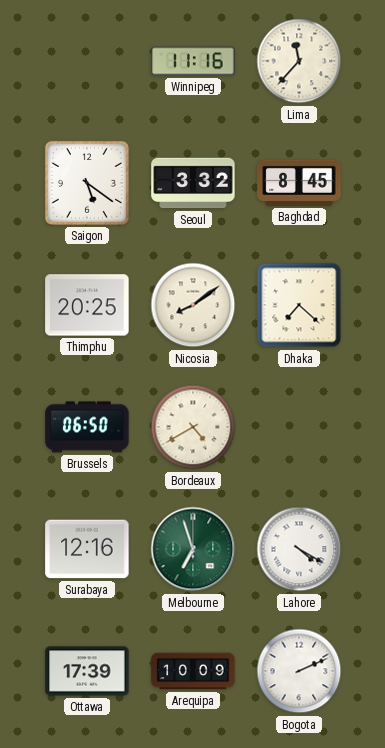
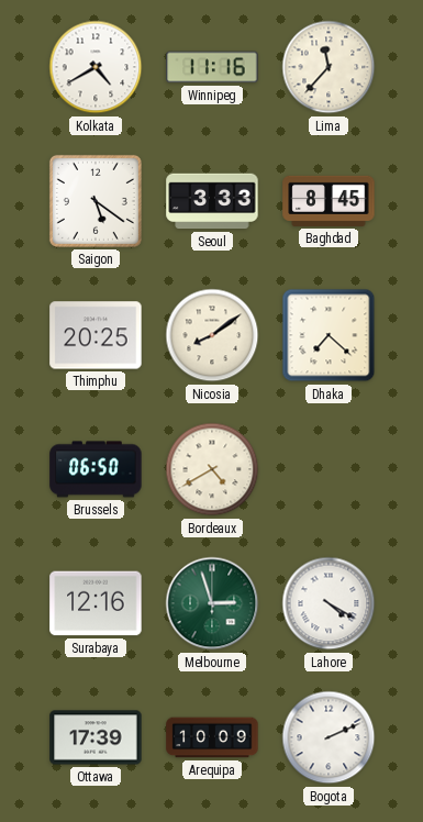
Kolkata: none -> 4:40 (96, 67)
Seoul: 3:32 -> 3:33 (212, 201)
Melbourne: 6:57 -> 2:57 (212, 603)
